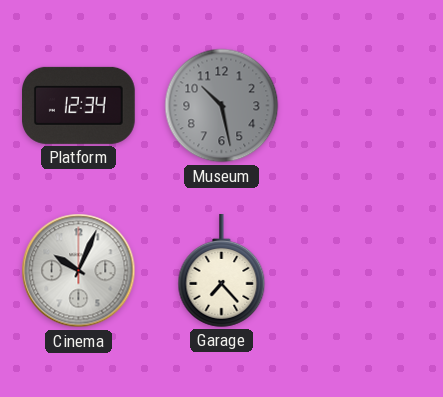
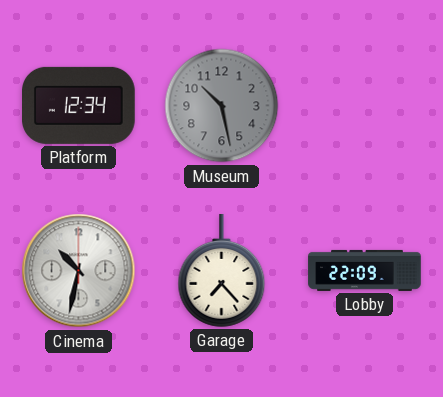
Cinema: 10:04 -> 10:32 (79, 271)
Lobby: none -> 22:09 (365, 270)
